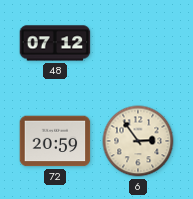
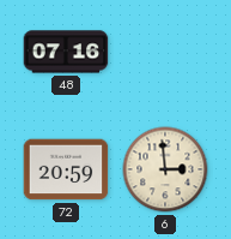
48: 07:12 -> 07:16 (66, 52)
6: 2:54 -> 2:59 (165, 169)
